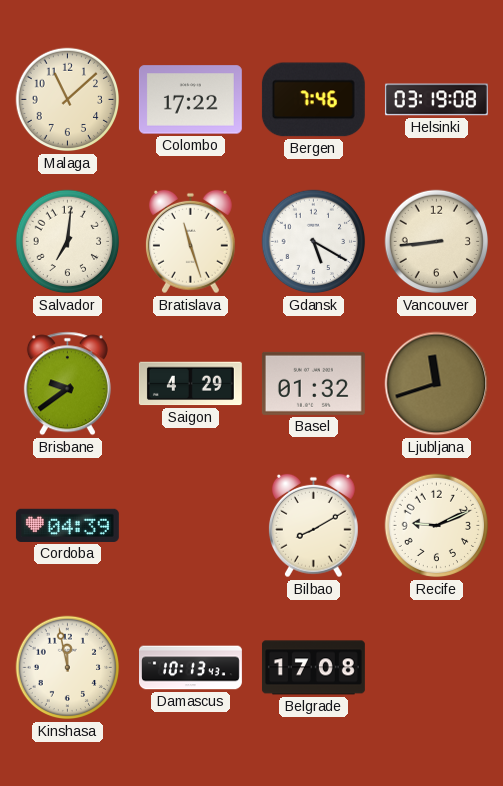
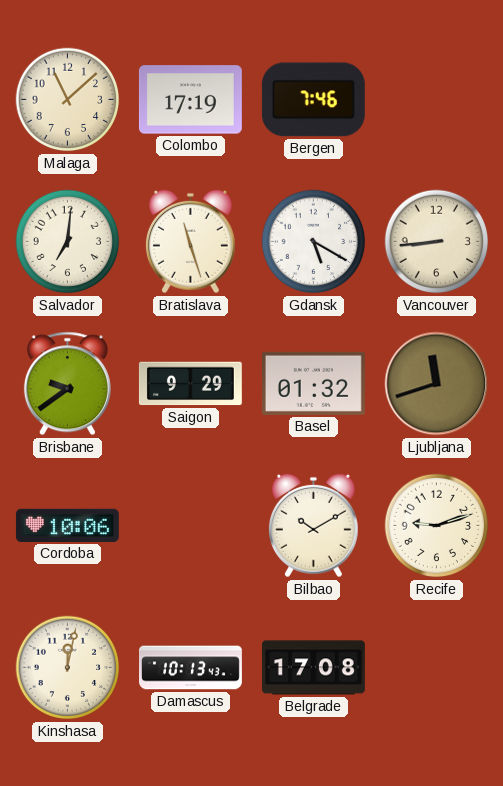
Colombo: 17:22 -> 17:19 (190, 100)
Helsinki: 03:19 -> none (436, 100)
Saigon: 4:29 -> 9:29 (190, 384)
Cordoba: 04:39 -> 10:06 (67, 525)
Bilbao: 8:10 -> 10:10 (313, 526)
Recife: 9:11 -> 9:12 (437, 526)
Kinshasa: 11:58 -> 12:02 (68, 668)
